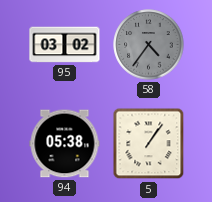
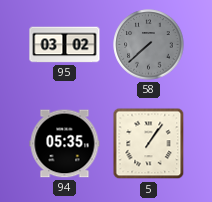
58: 4:36 -> 7:38 (149, 45)
94: 05:38 -> 05:35 (65, 144)
